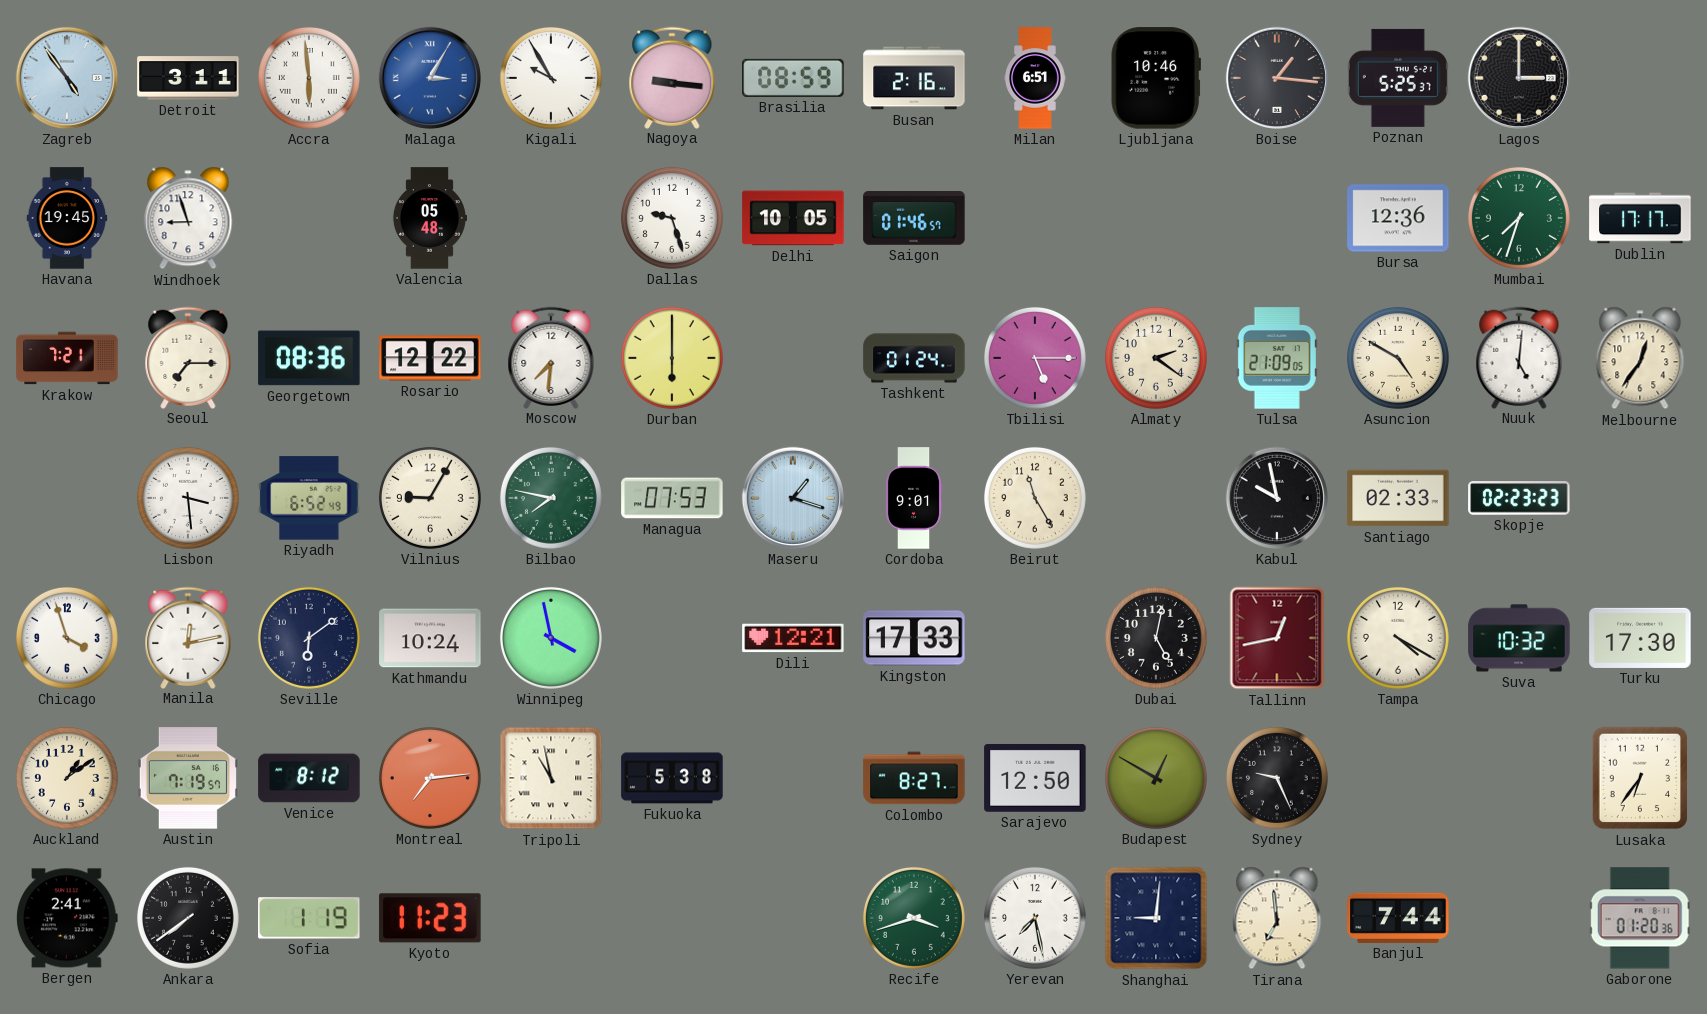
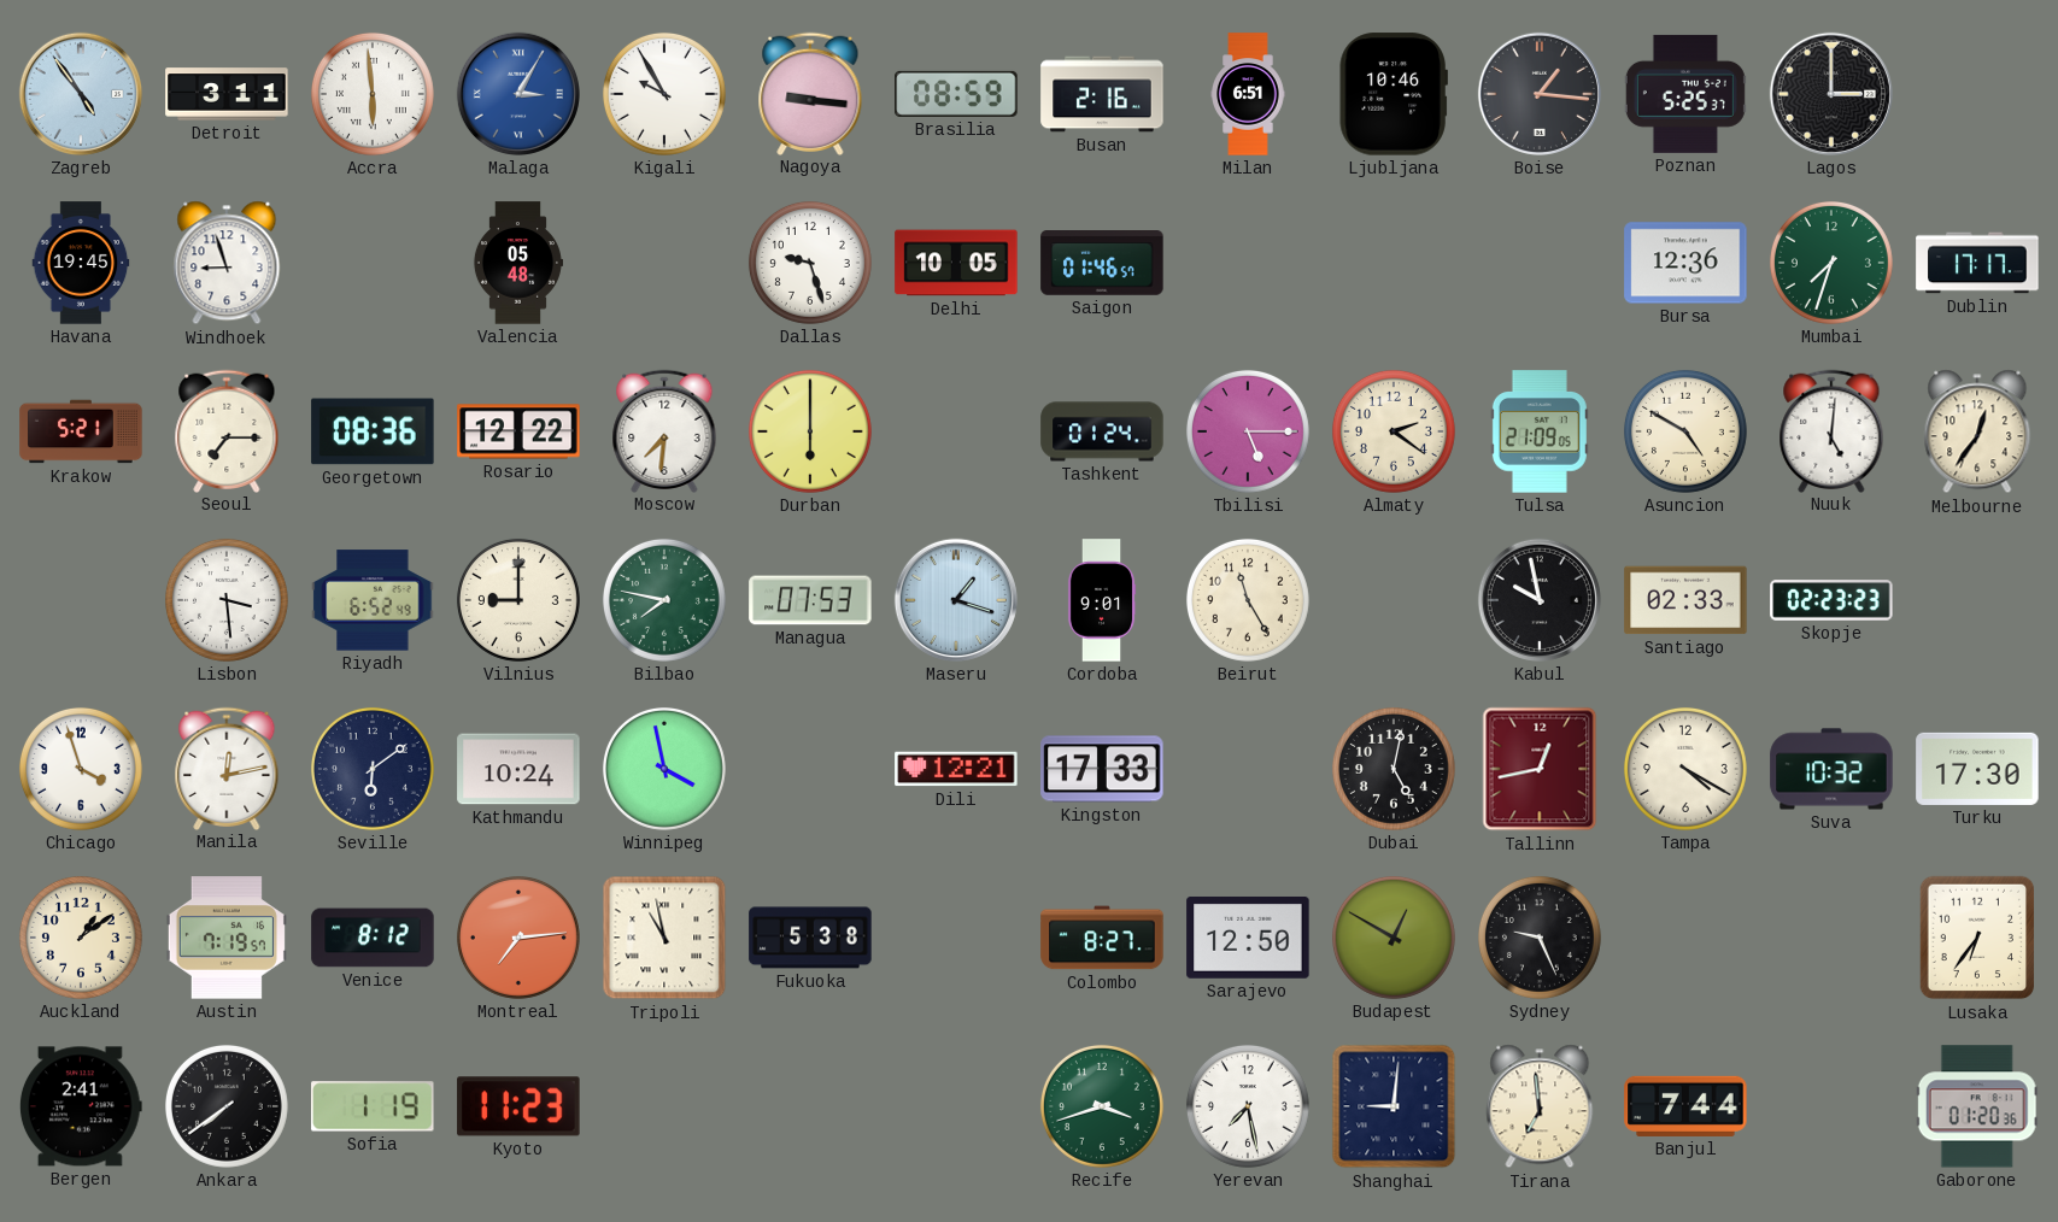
Krakow: 7:21 -> 5:21 (81, 431)
Vilnius: 9:05 -> 9:00 (518, 600)
